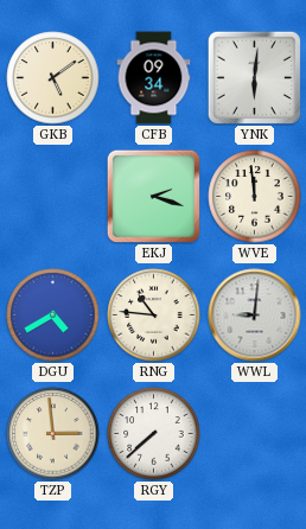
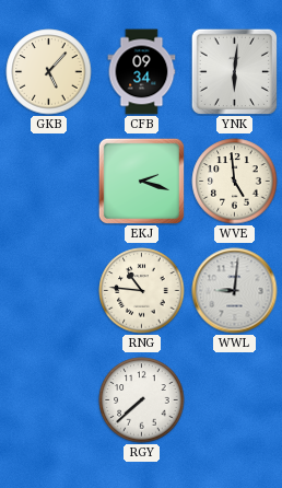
GKB: 5:09 -> 5:07 (49, 72)
WVE: 11:59 -> 4:59 (235, 182)
DGU: 4:40 -> none (53, 316)
TZP: 2:59 -> none (53, 434)
